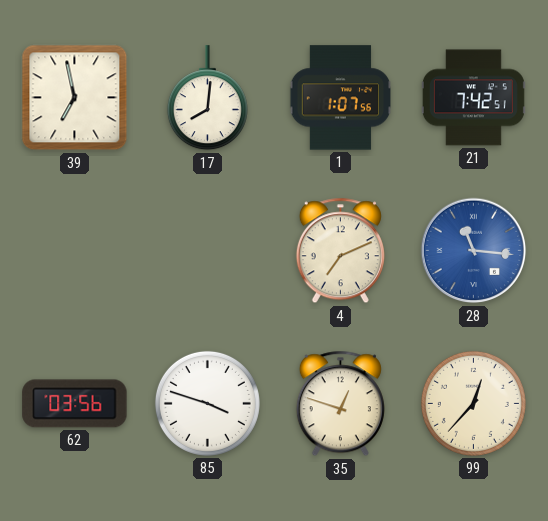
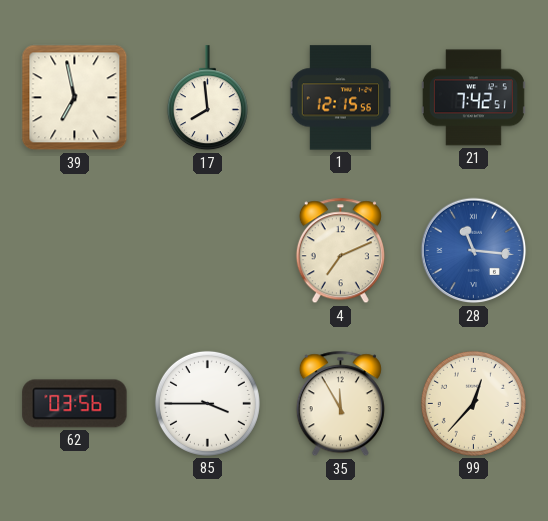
17: 8:01 -> 7:59 (207, 98)
1: 1:07 -> 12:15 (340, 98)
85: 3:48 -> 3:45 (207, 403)
35: 12:48 -> 11:55 (340, 404)
